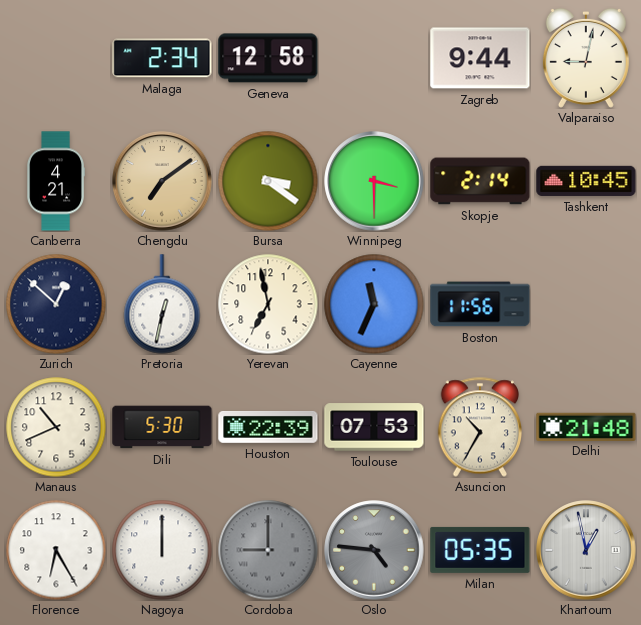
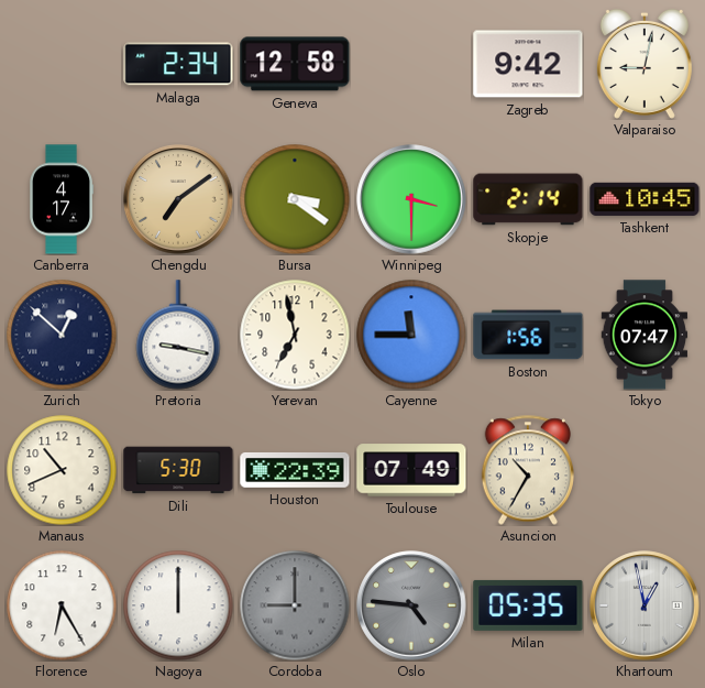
Zagreb: 9:44 -> 9:42 (528, 64)
Canberra: 4:21 -> 4:17 (60, 199)
Pretoria: 12:32 -> 9:17 (178, 335)
Cayenne: 11:34 -> 11:45 (411, 335)
Boston: 11:56 -> 1:56 (528, 335)
Tokyo: none -> 07:47 (645, 335)
Toulouse: 07:53 -> 07:49 (411, 470)
Delhi: 21:48 -> none (586, 426)
